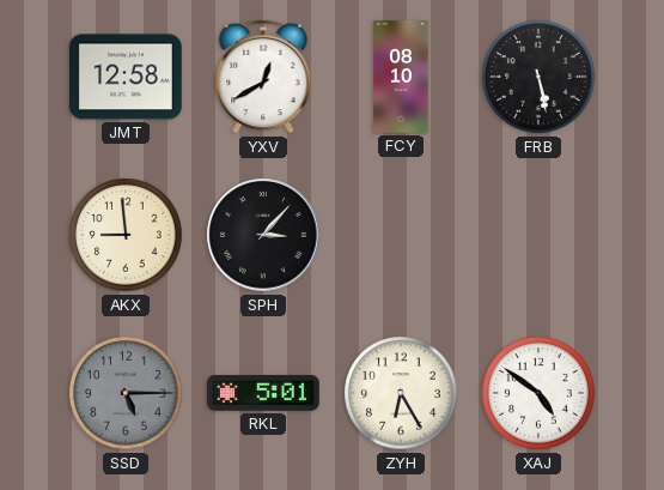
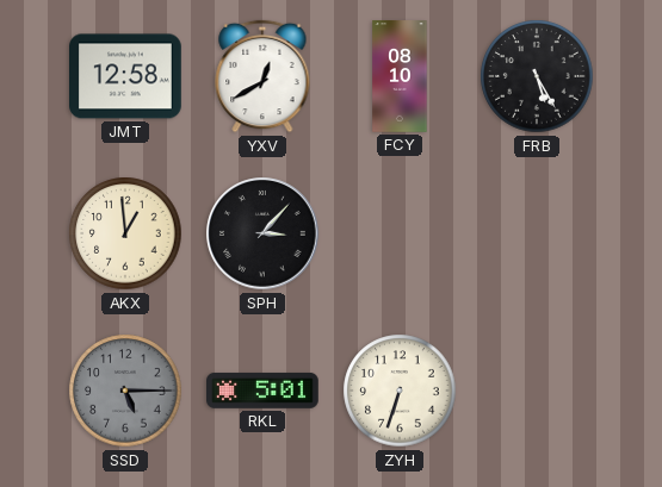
FRB: 5:28 -> 5:25 (537, 76)
AKX: 8:59 -> 12:59 (125, 233)
ZYH: 6:25 -> 6:33 (400, 391)
XAJ: 4:51 -> none (538, 393)
